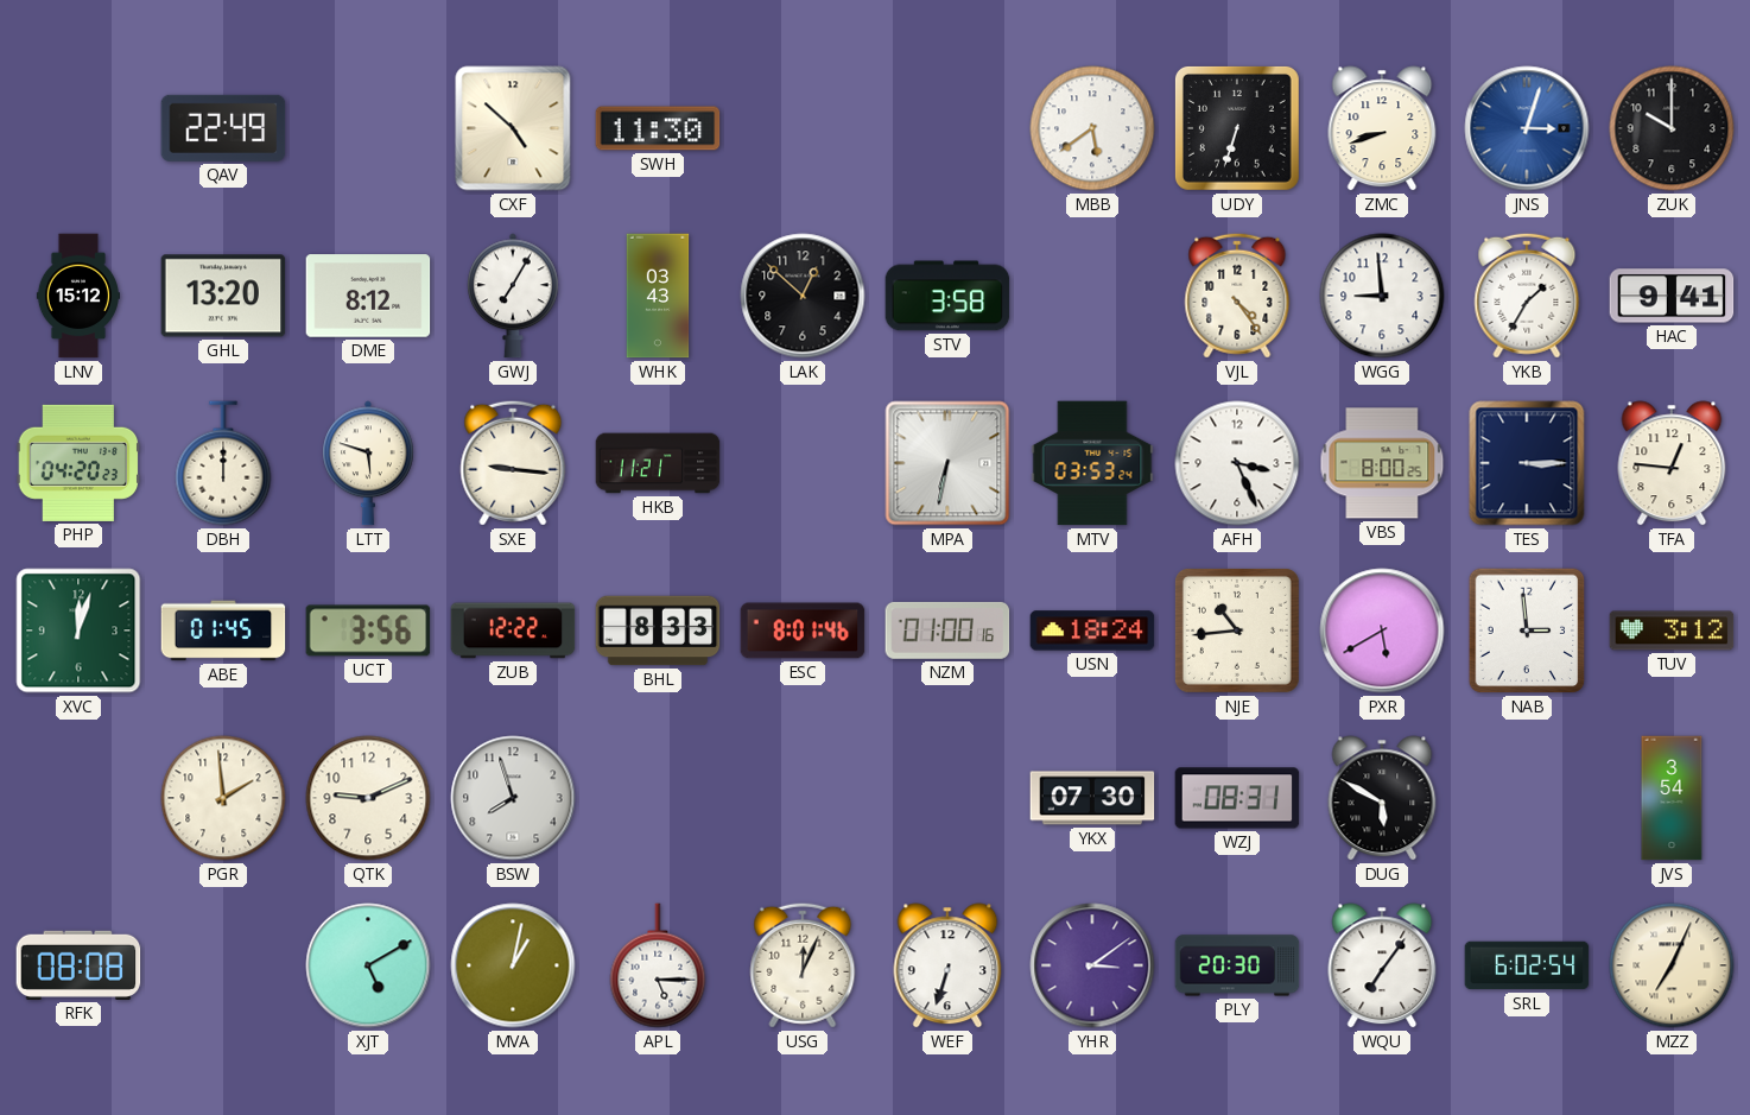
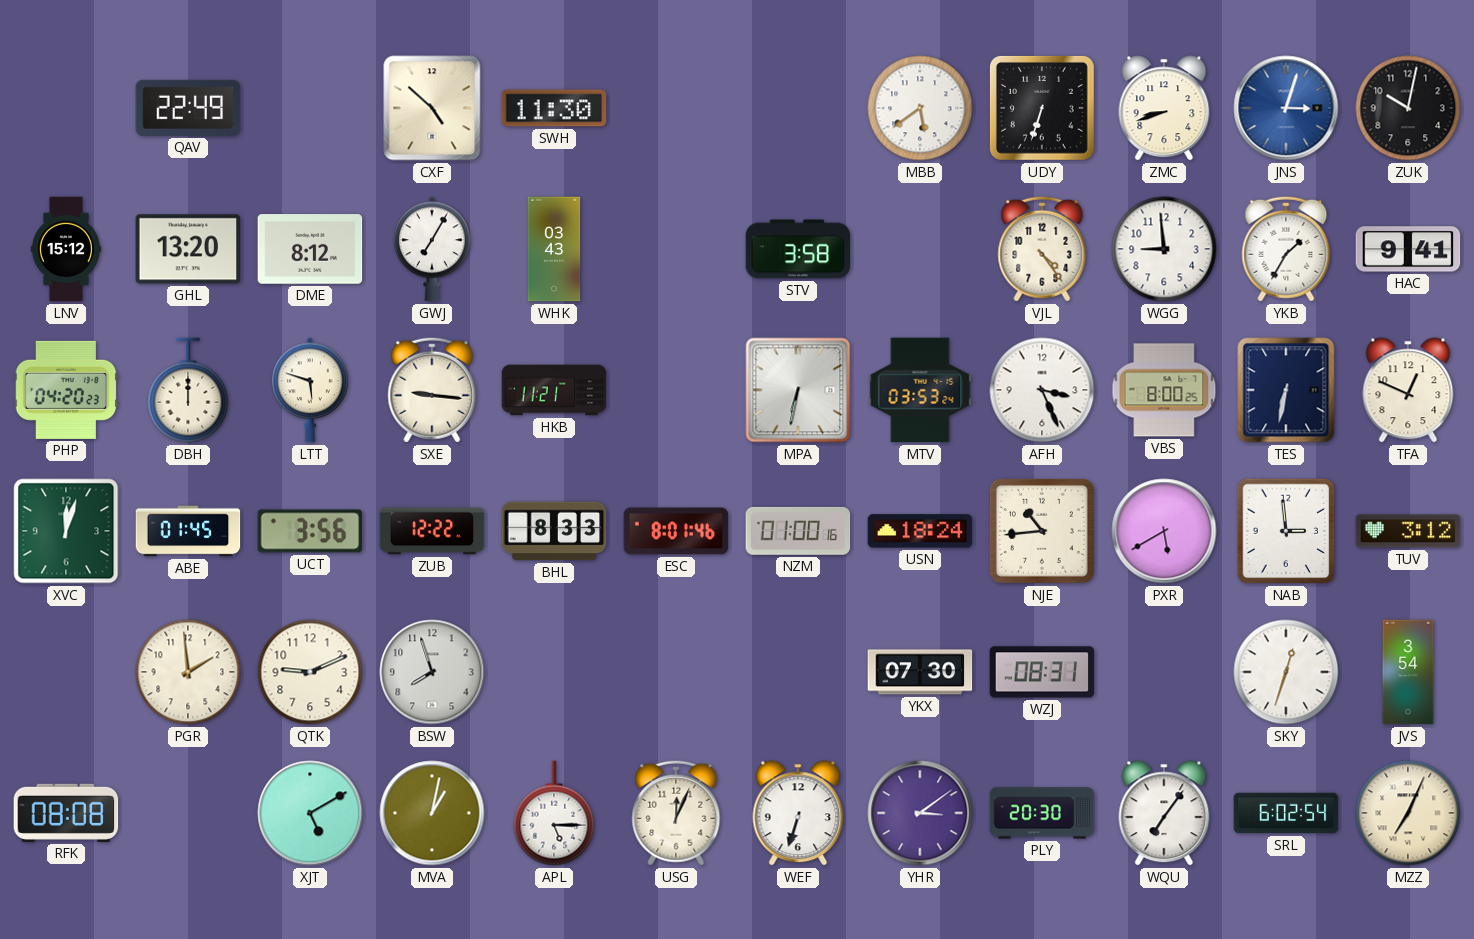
ZUK: 10:00 -> 10:02 (1408, 108)
LAK: 12:52 -> none (803, 296)
TES: 3:15 -> 6:32 (1286, 390)
TFA: 12:46 -> 12:49 (1408, 390)
DUG: 5:50 -> none (1382, 798)
SKY: none -> 12:33 (1286, 672)
